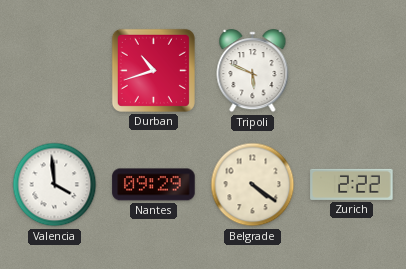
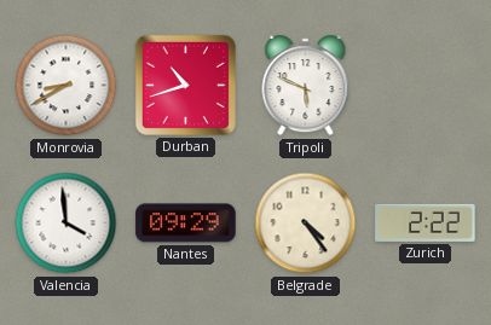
Monrovia: none -> 8:40 (67, 86)
Belgrade: 4:21 -> 4:24 (306, 224)
